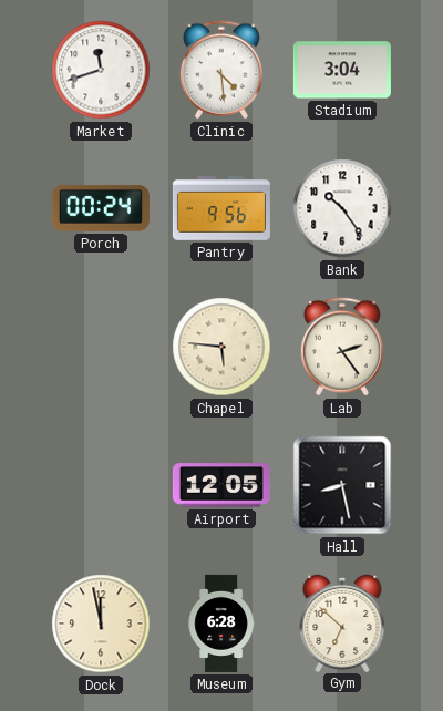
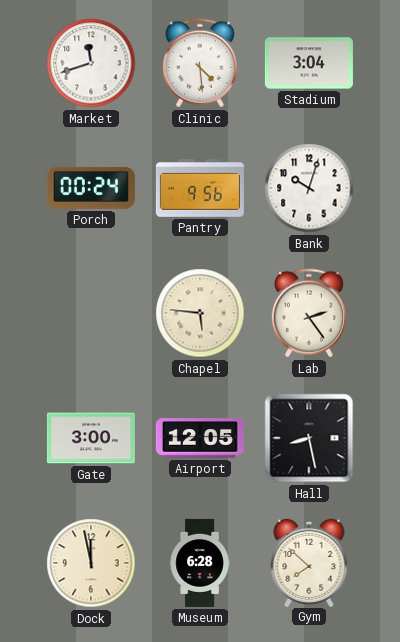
Bank: 10:24 -> 10:03 (309, 188)
Gate: none -> 3:00 (91, 438)
Gym: 6:52 -> 7:52 (309, 562)
